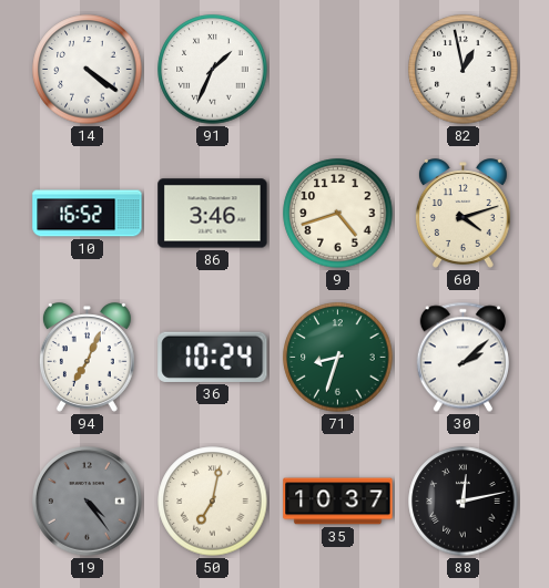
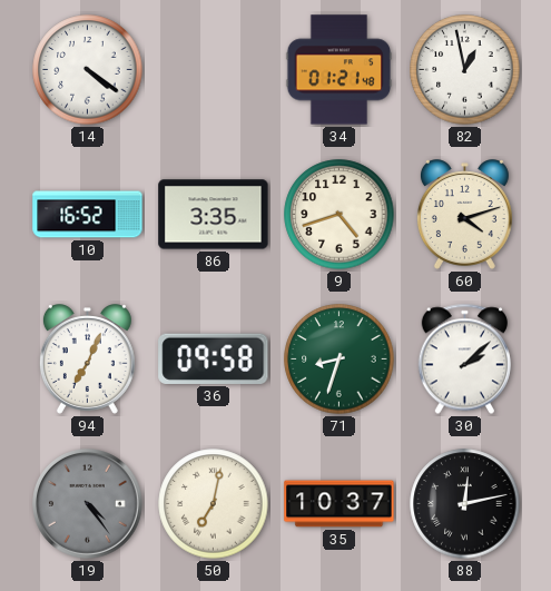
91: 1:34 -> none (213, 70)
34: none -> 01:21 (340, 70)
86: 3:46 -> 3:35 (214, 215)
36: 10:24 -> 09:58 (214, 358)
